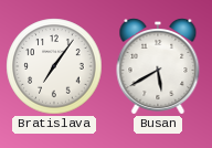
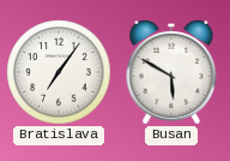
Busan: 5:40 -> 5:50 (171, 73)
